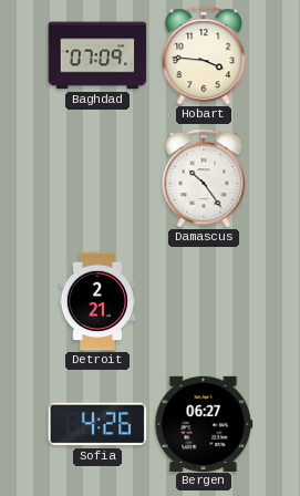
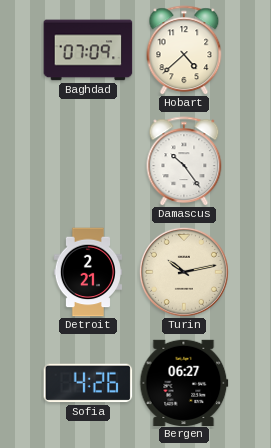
Hobart: 3:46 -> 4:38 (184, 50)
Turin: none -> 10:13 (184, 272)
